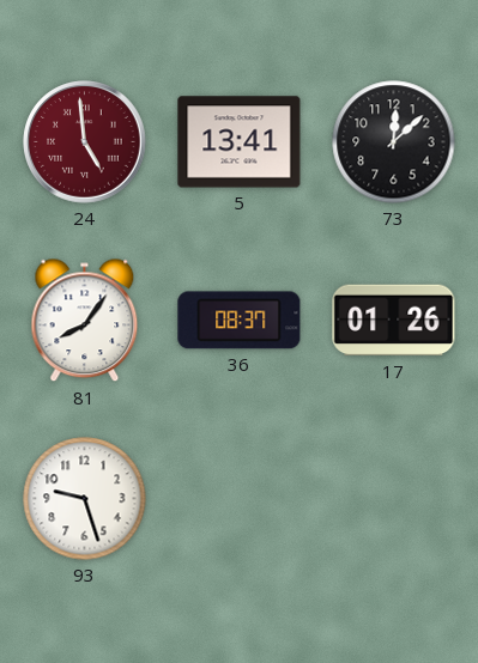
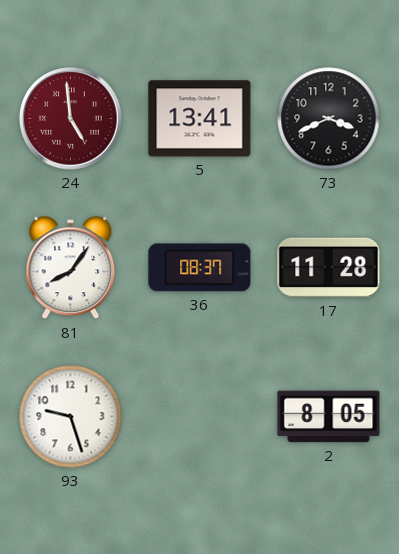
73: 12:08 -> 3:41 (329, 119)
17: 01:26 -> 11:28 (329, 268)
2: none -> 8:05 (329, 417)
